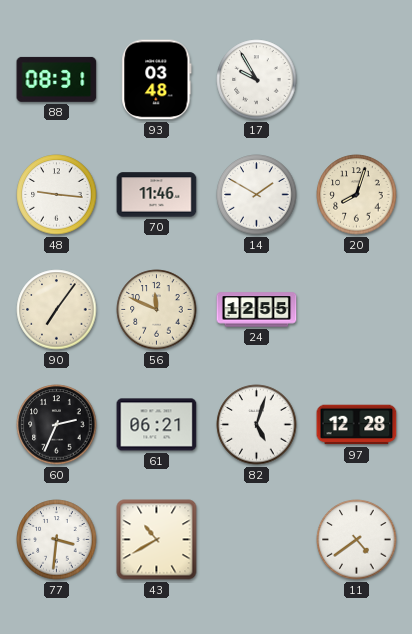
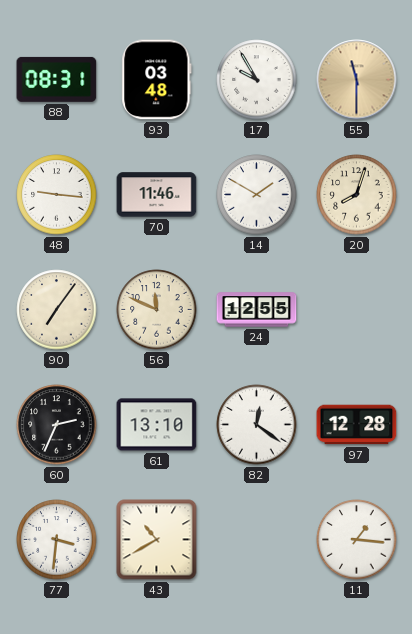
55: none -> 11:30 (357, 80)
61: 06:21 -> 13:10 (157, 425)
82: 5:03 -> 12:21 (257, 425)
11: 4:39 -> 1:16 (357, 540)
